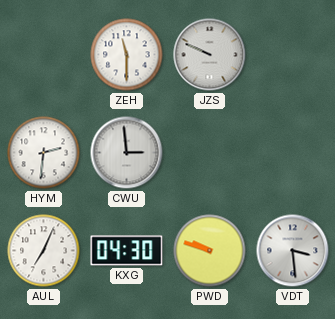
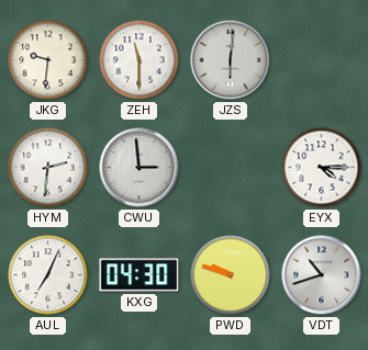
JKG: none -> 9:31 (48, 60)
JZS: 9:49 -> 6:01 (231, 60)
EYX: none -> 4:15 (322, 168)
VDT: 3:29 -> 10:42 (322, 275)
